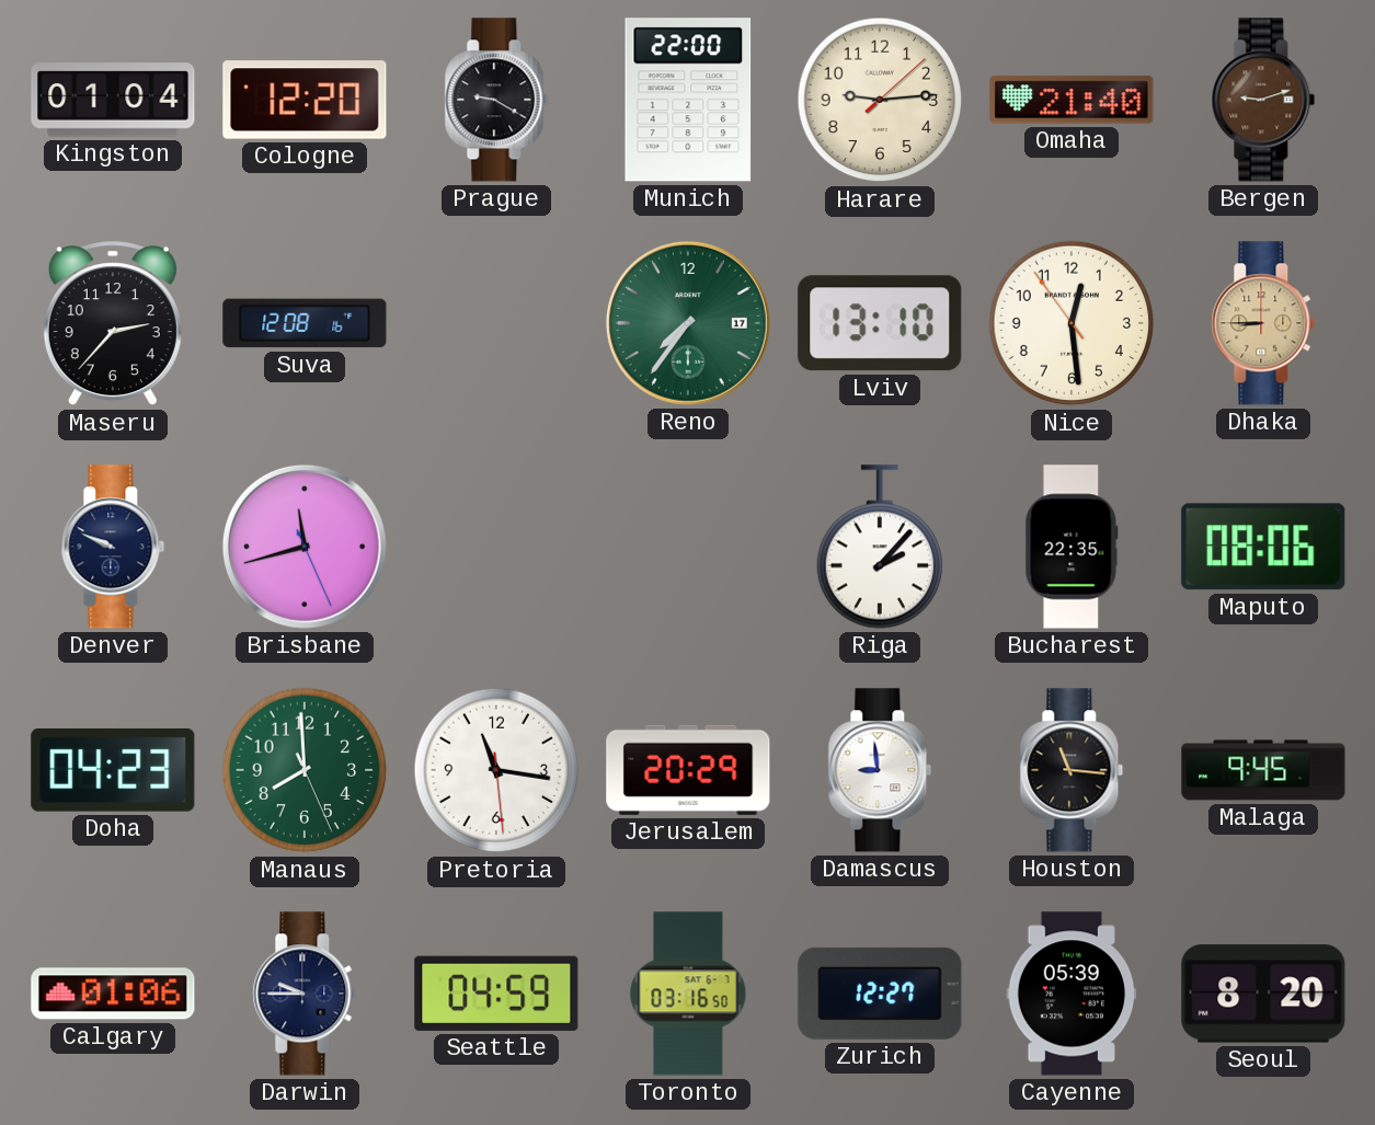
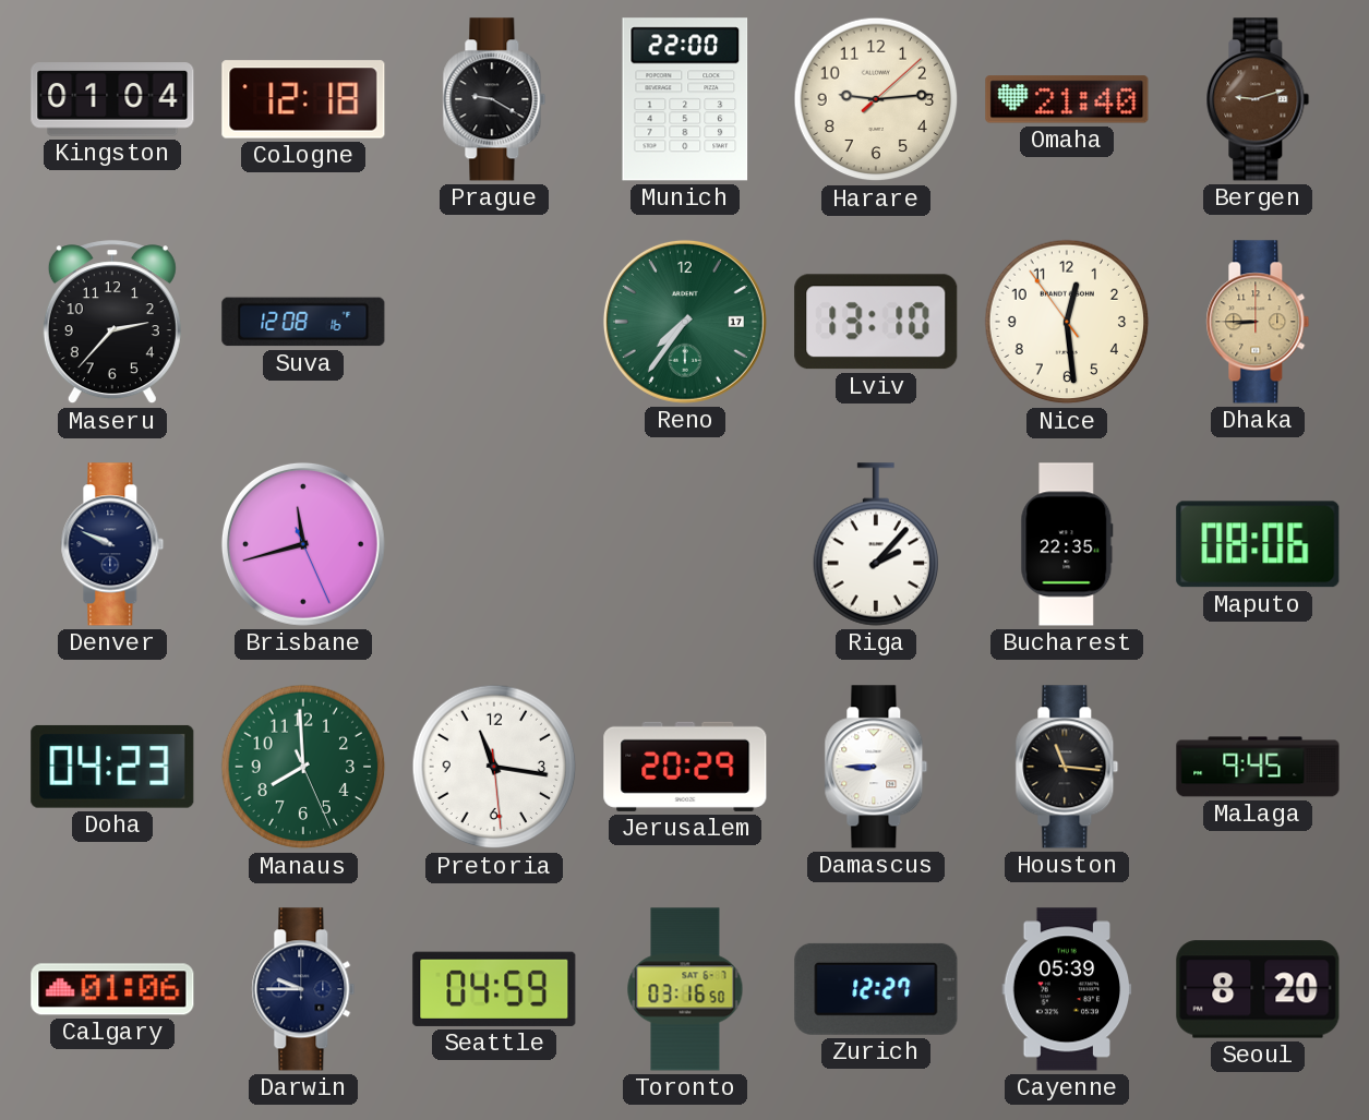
Cologne: 12:20 -> 12:18 (303, 99)
Damascus: 8:59 -> 8:45 (876, 767)
